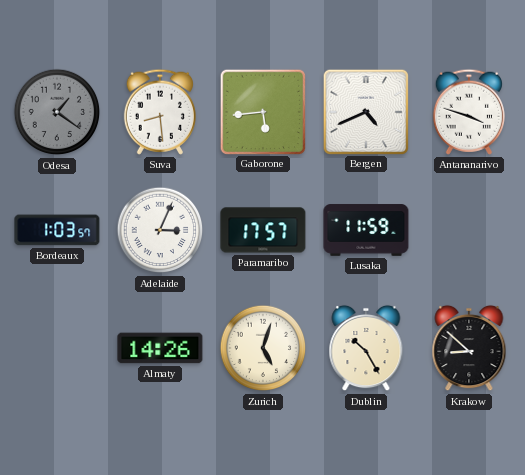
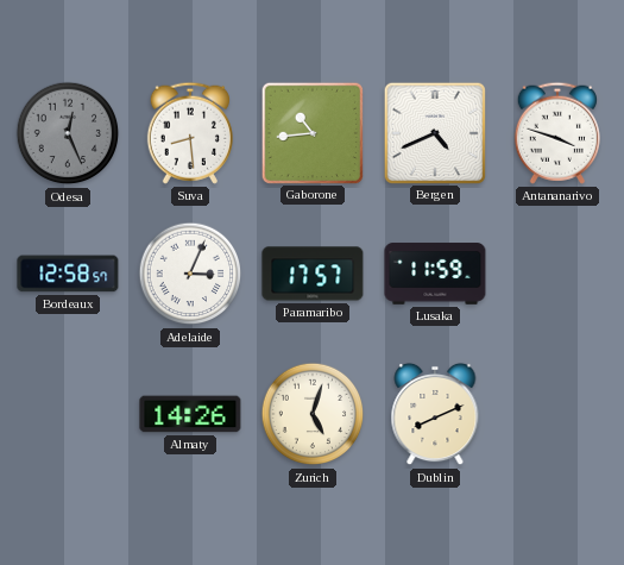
Odesa: 1:21 -> 12:26 (68, 133)
Gaborone: 5:44 -> 10:44 (311, 132)
Bordeaux: 1:03 -> 12:58 (68, 274)
Dublin: 10:25 -> 8:11 (435, 414)
Krakow: 8:52 -> none (469, 348)
